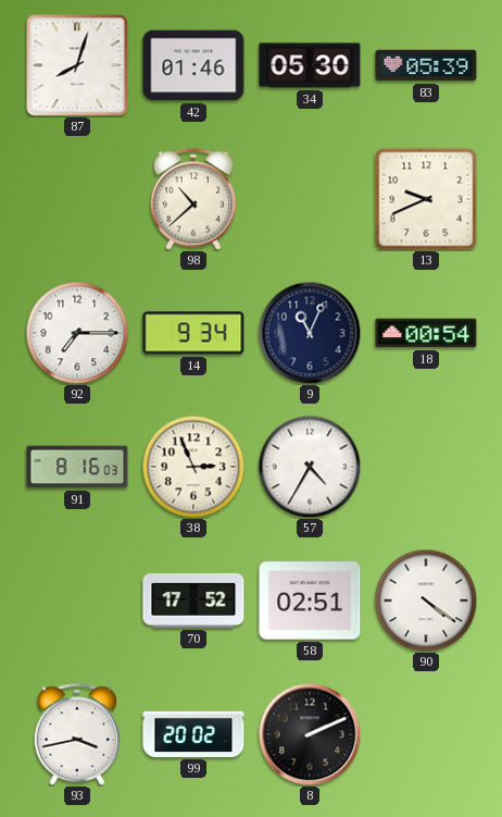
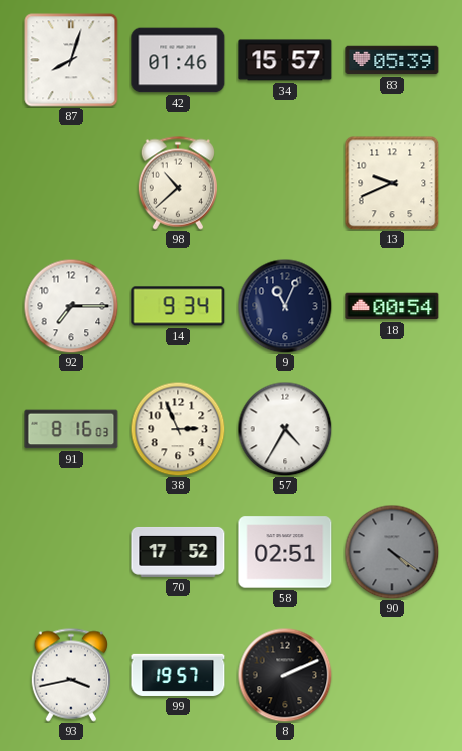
34: 05:30 -> 15:57 (285, 60)
90 dial: white -> grey (392, 552)
99: 20:02 -> 19:57 (178, 675)
